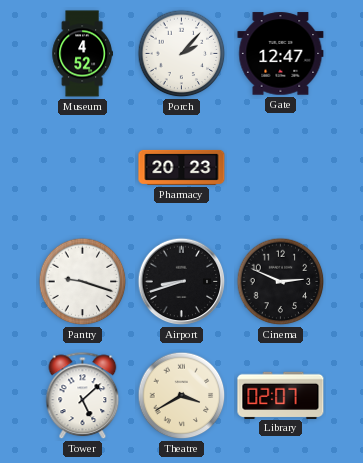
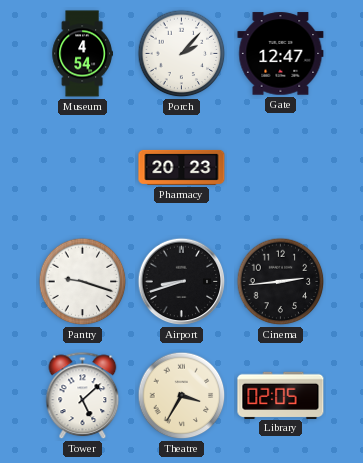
Museum: 4:52 -> 4:54 (82, 54)
Cinema: 2:49 -> 2:44 (281, 282)
Theatre: 3:40 -> 3:35 (182, 396)
Library: 02:07 -> 02:05 (281, 395)
